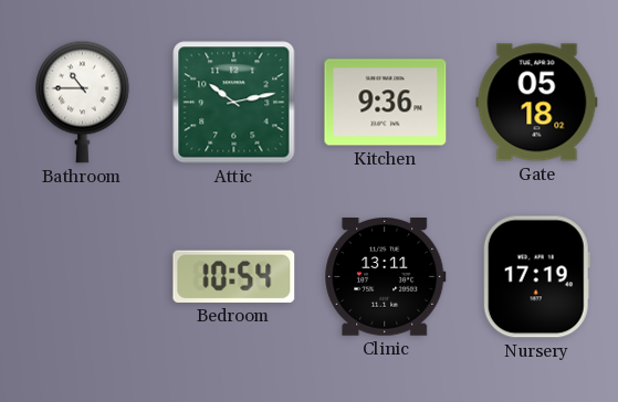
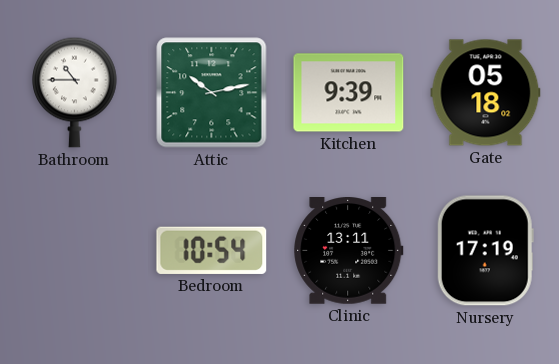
Kitchen: 9:36 -> 9:39 (349, 93)
